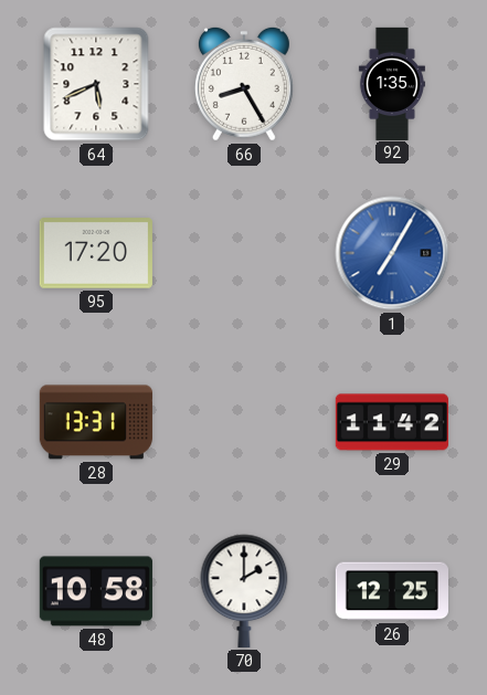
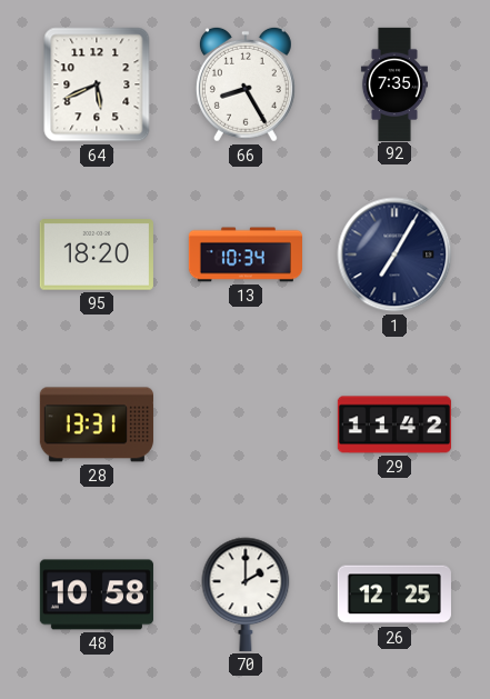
92: 1:35 -> 7:35 (394, 83)
95: 17:20 -> 18:20 (97, 254)
13: none -> 10:34 (244, 254)
1 dial: blue -> navy (394, 254)
